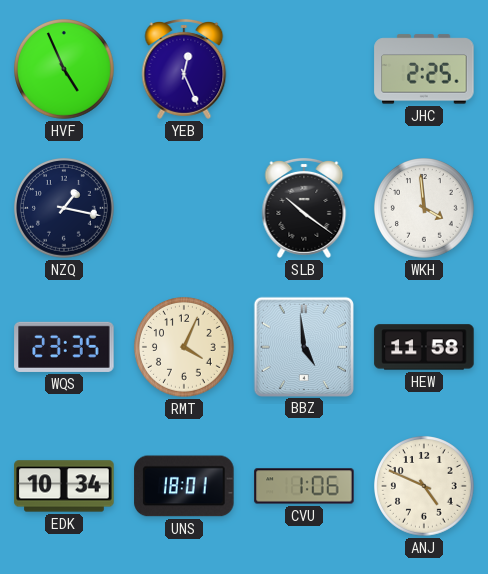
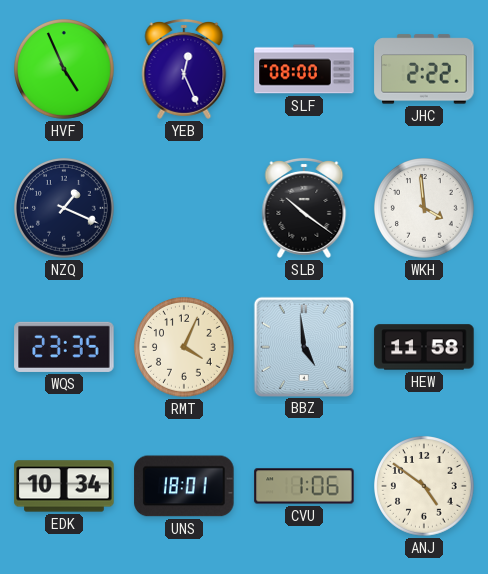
SLF: none -> 08:00 (304, 69)
JHC: 2:25 -> 2:22 (424, 69)
NZQ: 1:17 -> 1:19 (65, 209)
ANJ: 4:49 -> 4:51 (425, 487)
